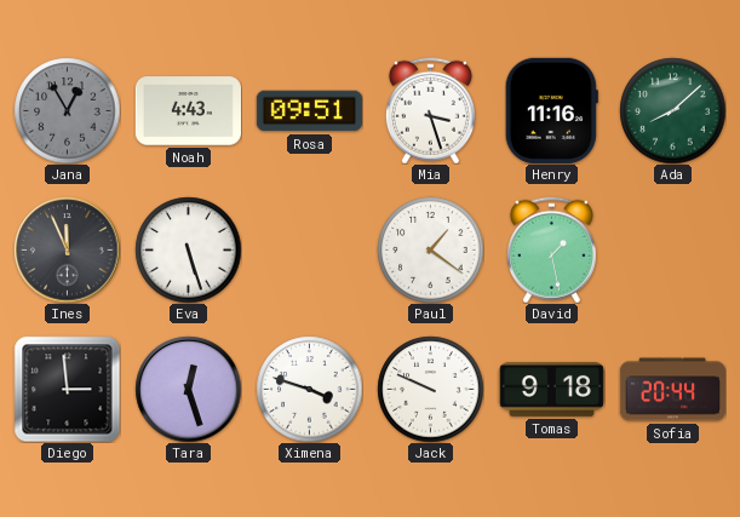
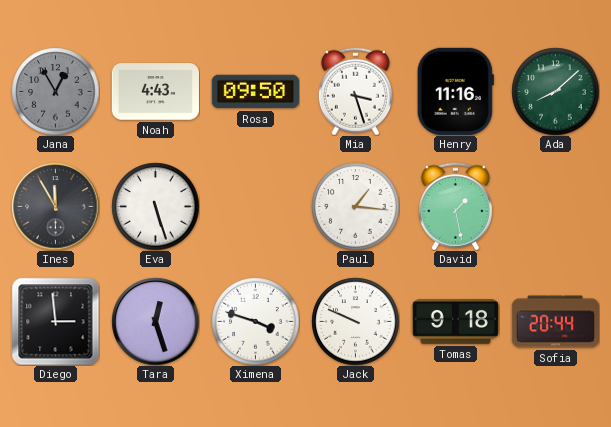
Rosa: 09:51 -> 09:50 (255, 92)
Ines: 11:56 -> 11:55 (55, 206)
Paul: 1:21 -> 1:16 (355, 206)
